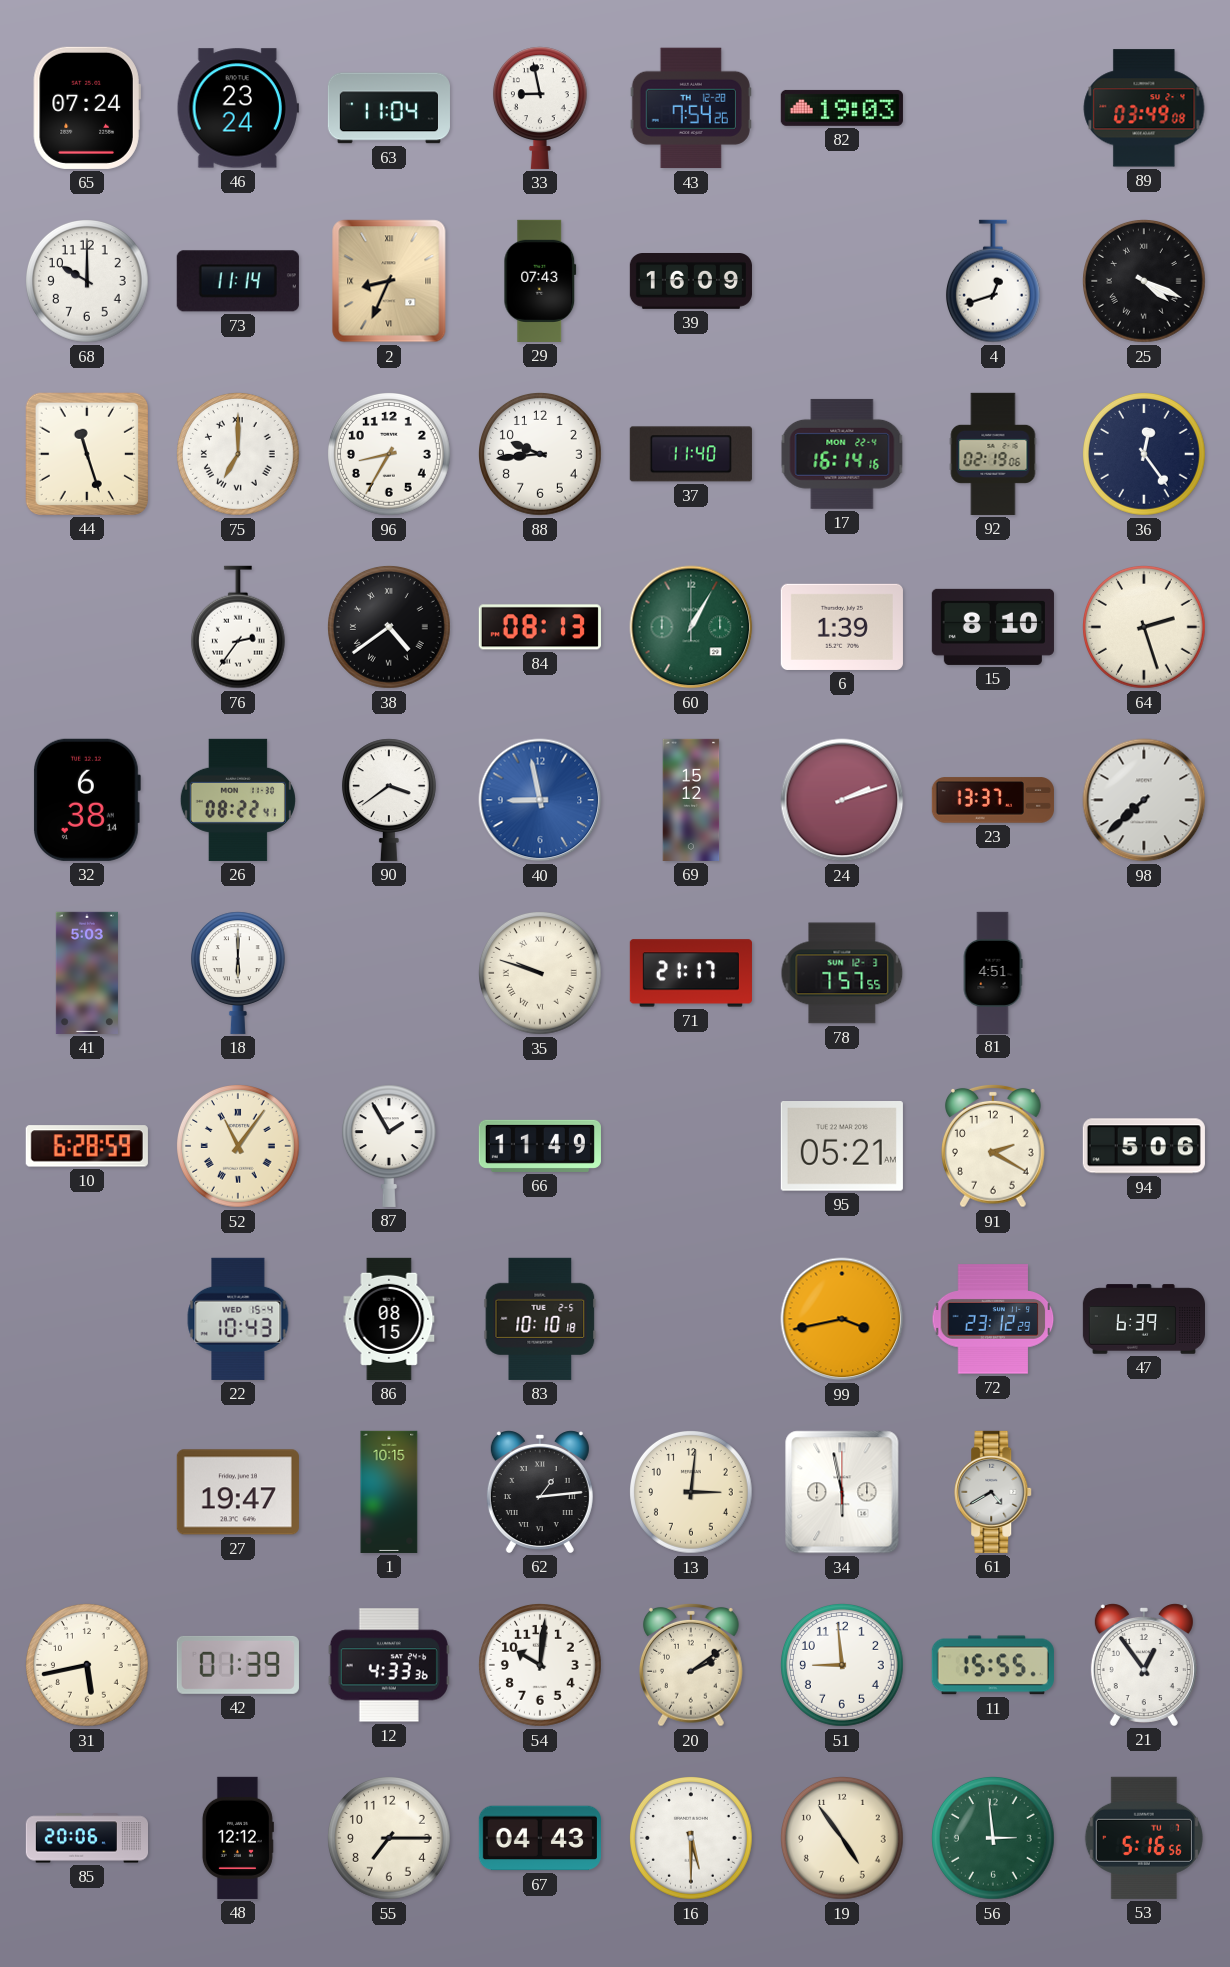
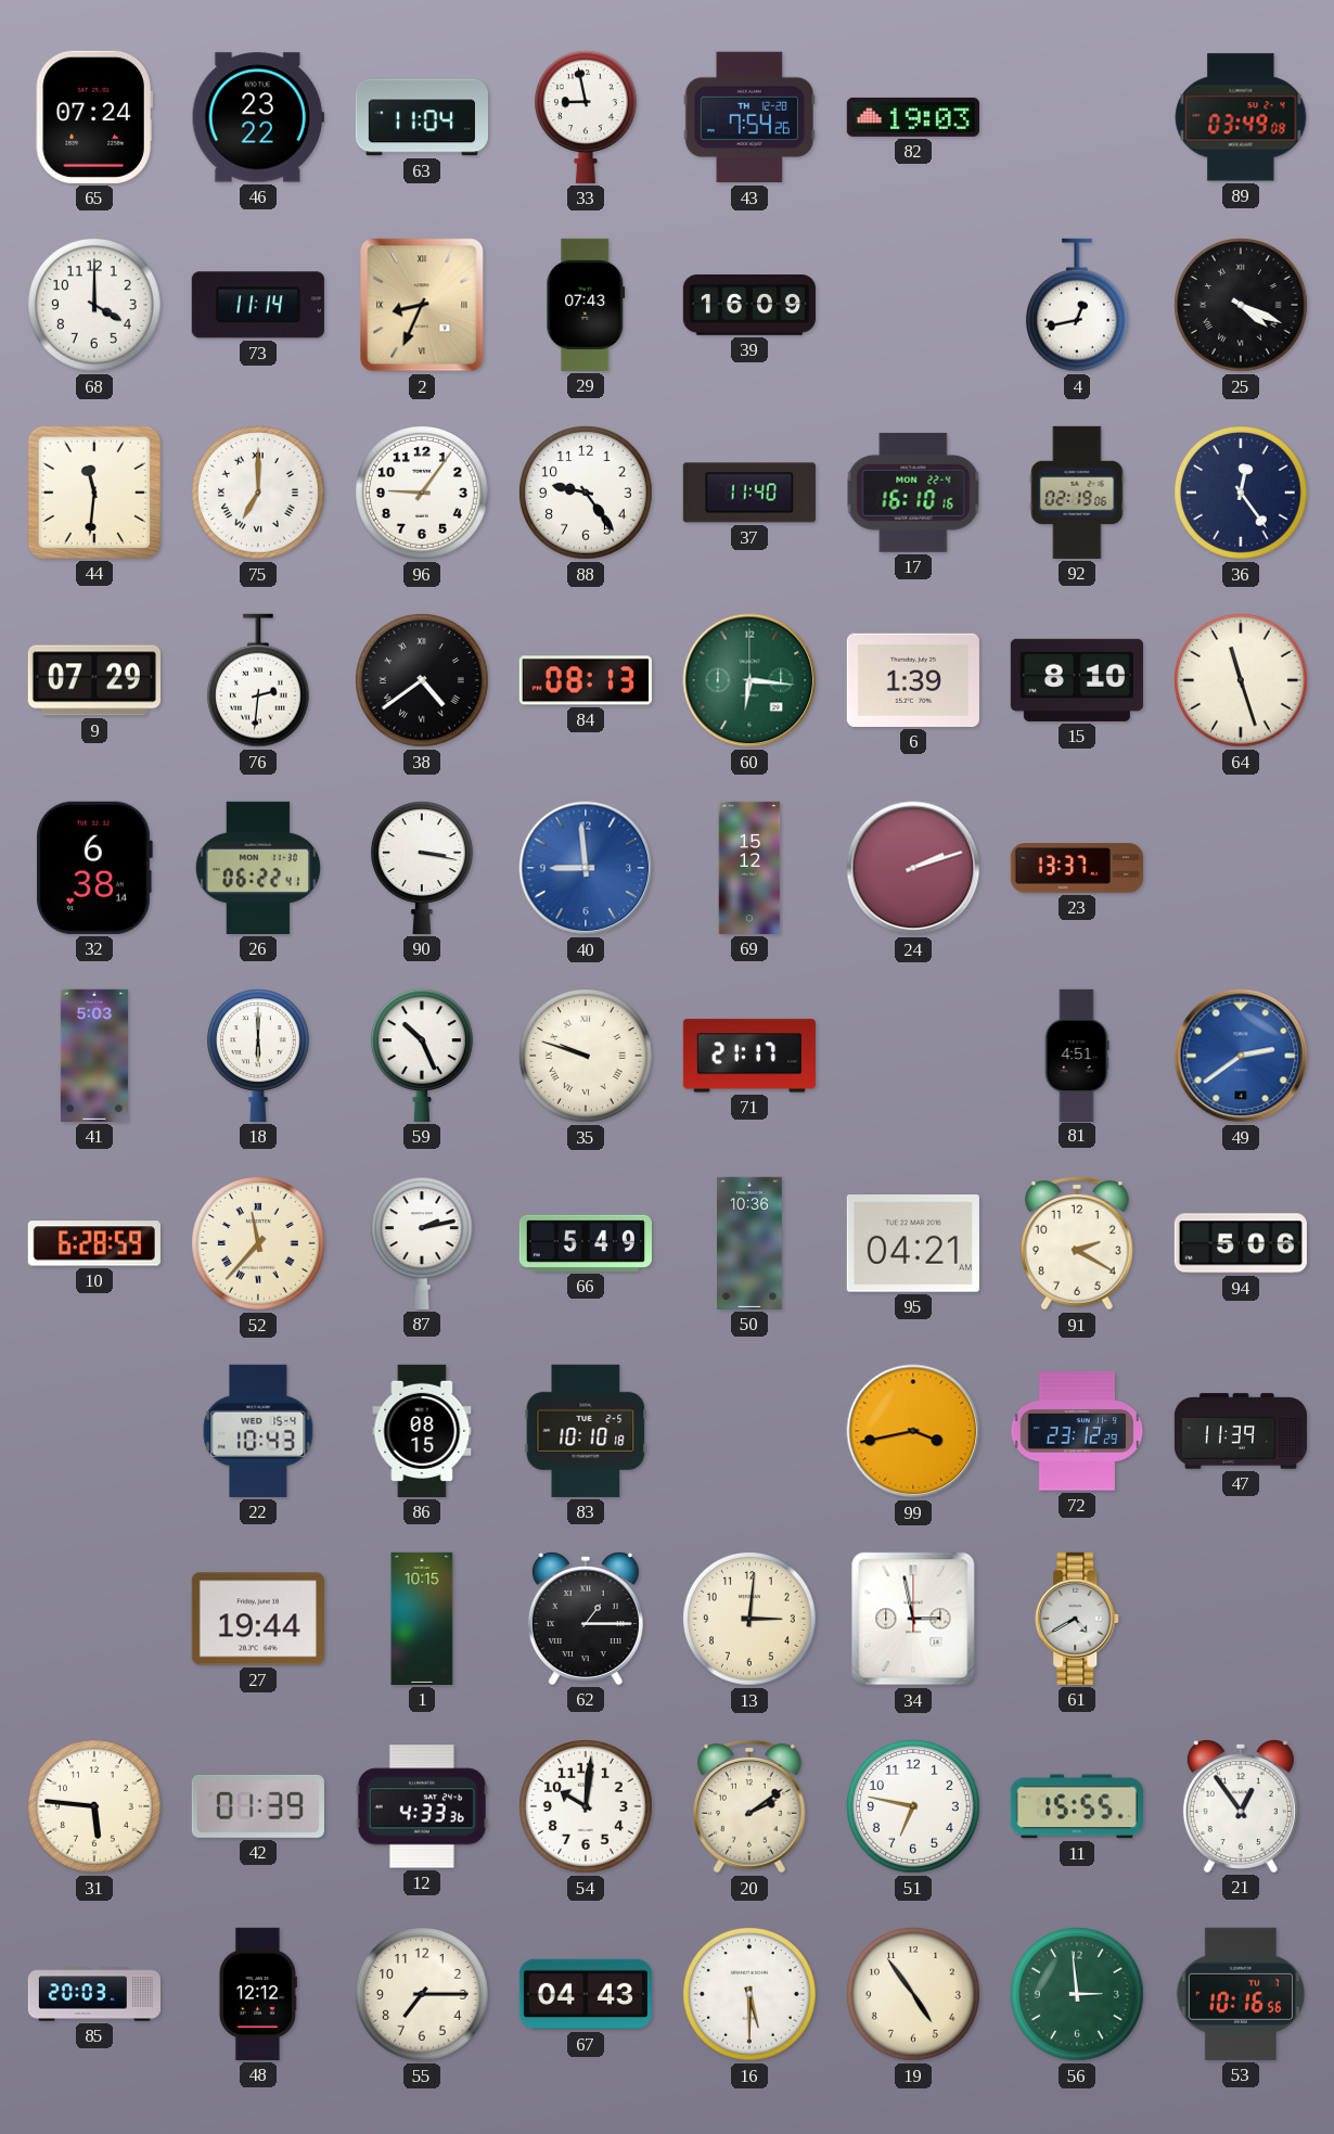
46: 23:24 -> 23:22 (258, 117)
68: 10:00 -> 4:00 (95, 306)
4: 12:42 -> 12:43 (1077, 305)
44: 11:27 -> 11:31 (94, 493)
96: 8:35 -> 9:06 (423, 494)
88: 9:44 -> 9:24 (587, 494)
17: 16:14 -> 16:10 (913, 493)
9: none -> 07:29 (94, 680)
76: 2:36 -> 2:31 (258, 680)
60: 1:05 -> 6:16 (749, 680)
64: 2:27 -> 11:27 (1242, 681)
26: 08:22 -> 06:22 (258, 868)
90: 3:39 -> 3:17 (422, 868)
40: 8:58 -> 8:59 (586, 868)
98: 7:38 -> none (1144, 800)
59: none -> 10:26 (422, 1056)
78: 7:57 -> none (842, 973)
49: none -> 2:39 (1241, 1056)
52: 11:06 -> 11:37 (259, 1244)
87: 1:55 -> 2:13 (422, 1243)
66: 11:49 -> 5:49 (586, 1243)
50: none -> 10:36 (751, 1243)
95: 05:21 -> 04:21 (913, 1244)
47: 6:39 -> 11:39 (1240, 1431)
27: 19:47 -> 19:44 (258, 1619)
62: 1:14 -> 1:15 (586, 1619)
34: 5:58 -> 2:58 (913, 1619)
31: 5:43 -> 5:46 (95, 1807)
51: 8:59 -> 6:47 (914, 1807)
85: 20:06 -> 20:03 (93, 1994)
53: 5:16 -> 10:16 (1241, 1994)
